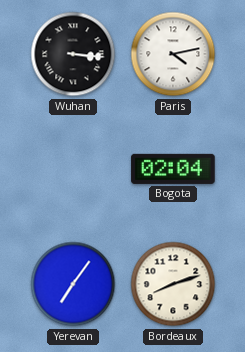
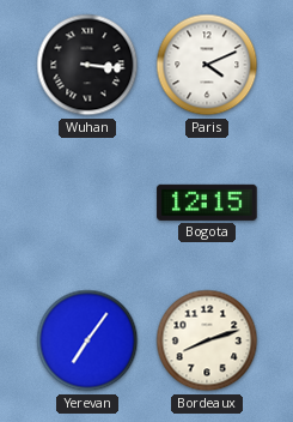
Paris: 4:13 -> 4:11 (207, 65)
Bogota: 02:04 -> 12:15 (207, 203)
